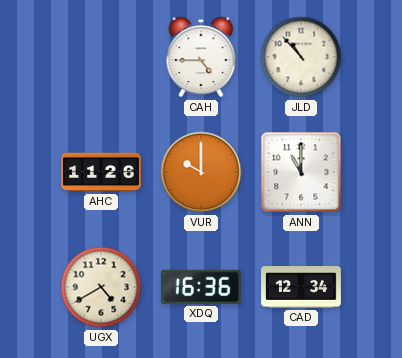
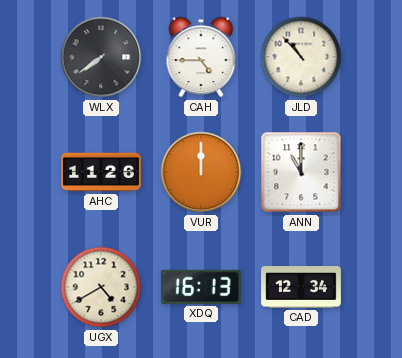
WLX: none -> 7:39 (101, 57)
VUR: 10:00 -> 12:00 (201, 172)
XDQ: 16:36 -> 16:13 (201, 287)
